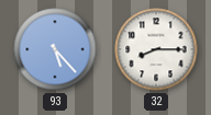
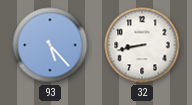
32: 8:15 -> 8:43 (142, 45)
